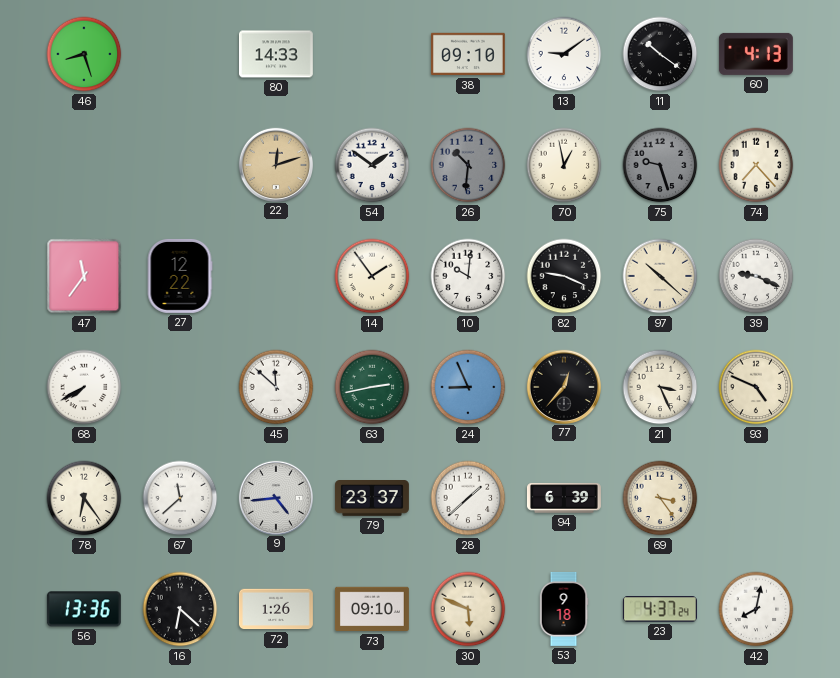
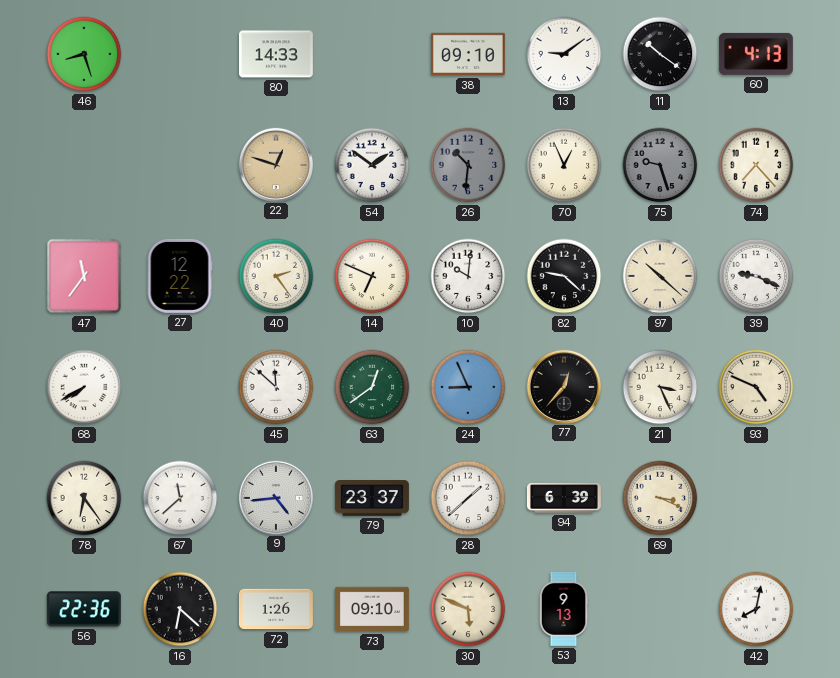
22: 12:12 -> 12:48 (275, 164)
70: 12:58 -> 12:56 (564, 165)
40: none -> 2:24 (276, 276)
14: 1:54 -> 6:49 (372, 276)
82: 9:19 -> 9:22 (564, 276)
63: 2:43 -> 12:39 (372, 387)
69: 3:24 -> 3:19 (660, 498)
56: 13:36 -> 22:36 (84, 609)
53: 9:18 -> 9:13 (564, 609)
23: 4:37 -> none (660, 609)
